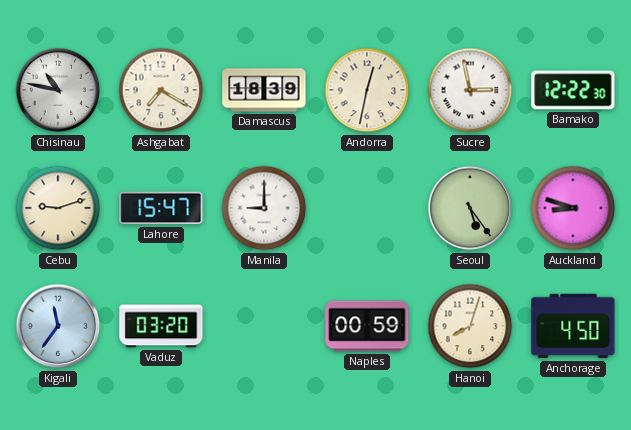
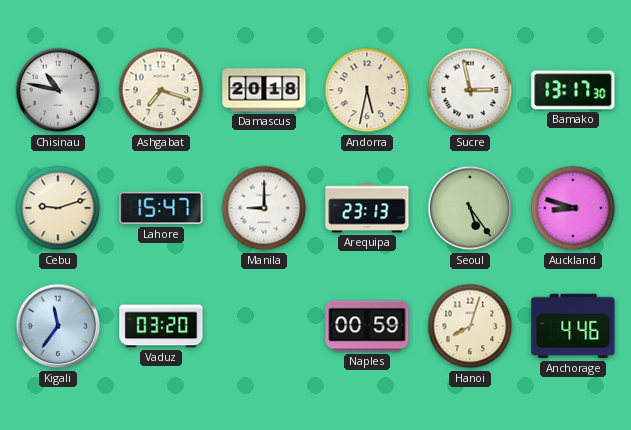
Ashgabat: 7:20 -> 7:18 (161, 90)
Damascus: 18:39 -> 20:18 (264, 90)
Andorra: 12:32 -> 5:32 (367, 90)
Bamako: 12:22 -> 13:17 (573, 90)
Arequipa: none -> 23:13 (367, 208)
Anchorage: 4:50 -> 4:46 (573, 326)
